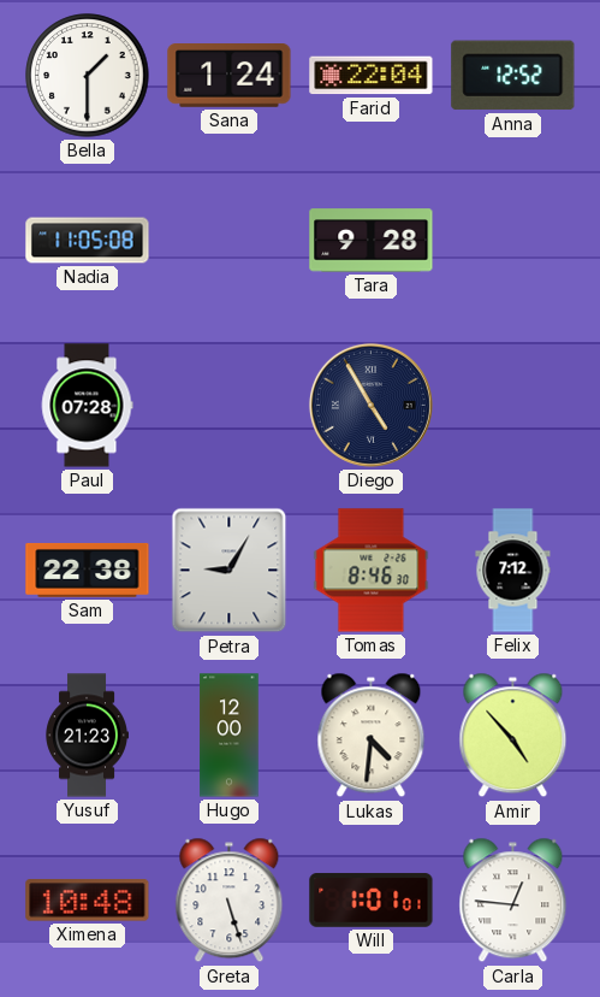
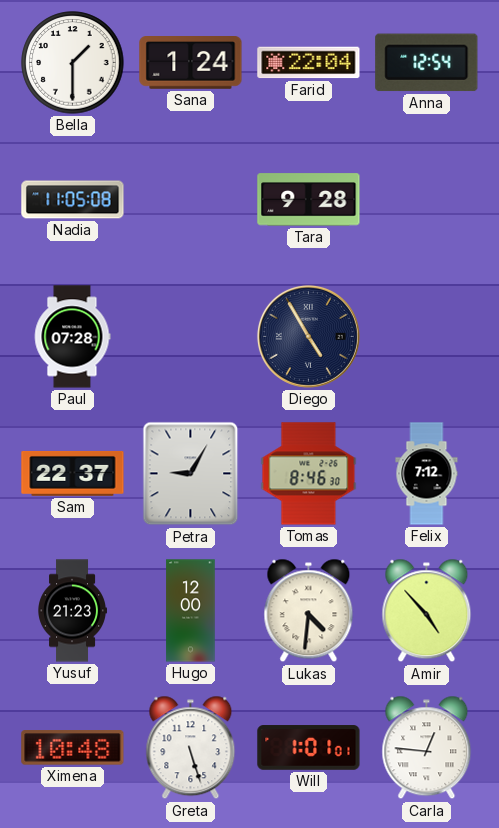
Anna: 12:52 -> 12:54 (427, 63)
Sam: 22:38 -> 22:37 (73, 473)
